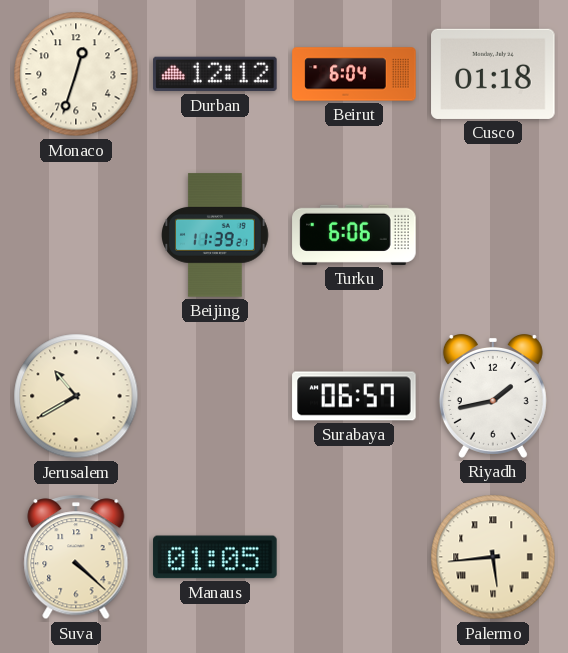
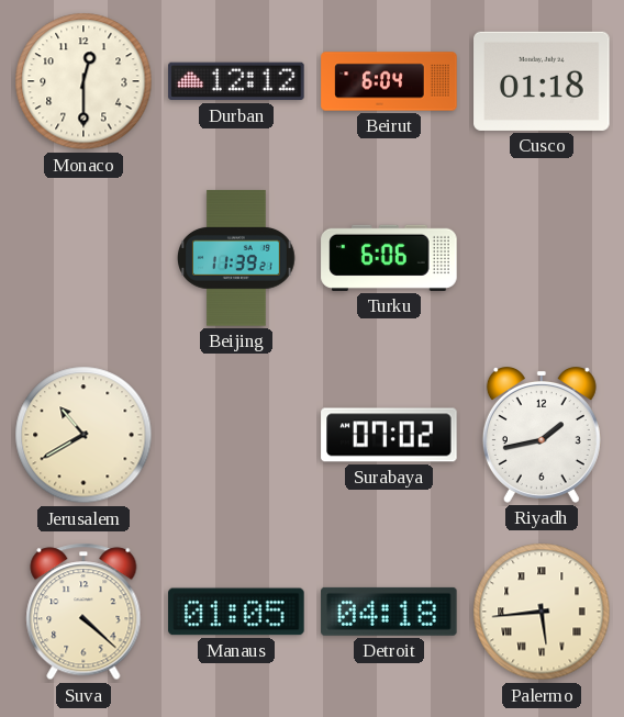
Monaco: 12:33 -> 12:30 (83, 81)
Surabaya: 06:57 -> 07:02 (389, 435)
Detroit: none -> 04:18 (389, 612)
